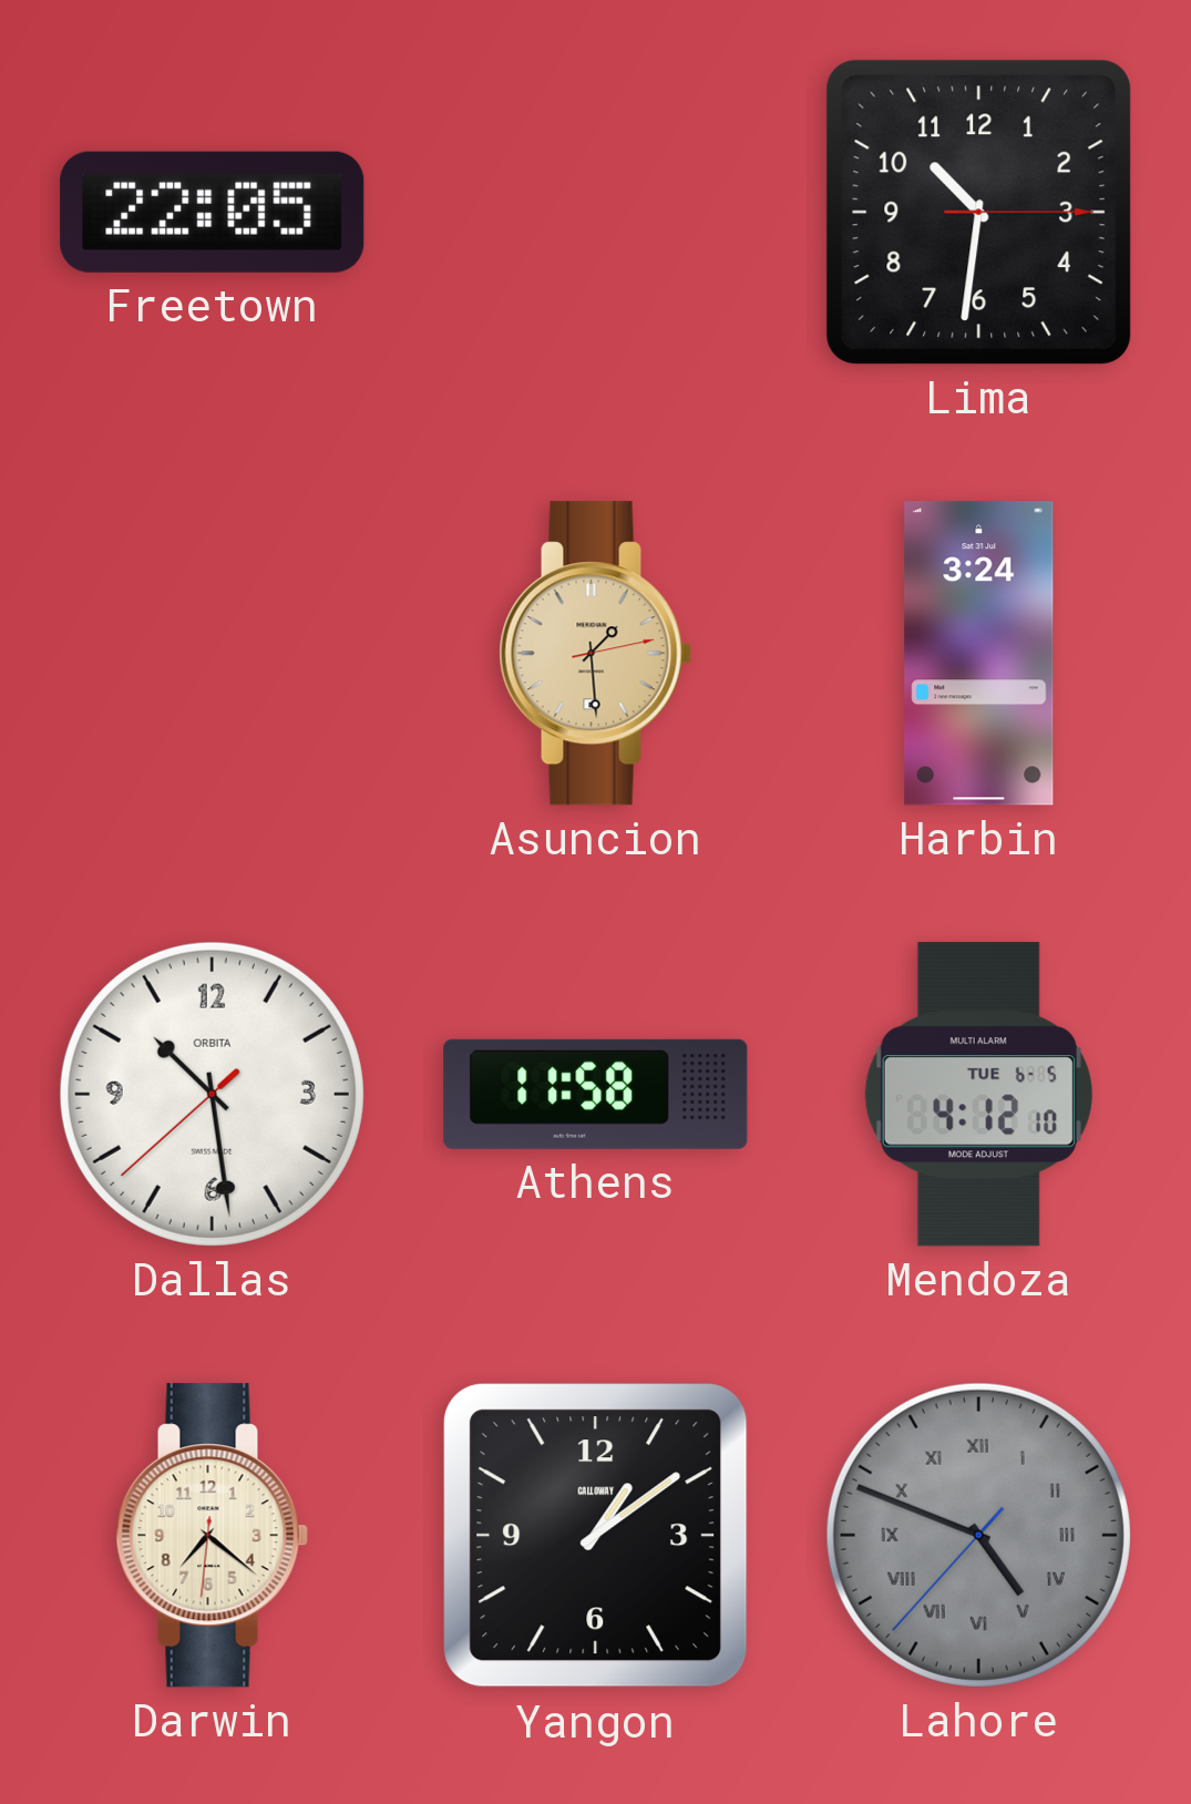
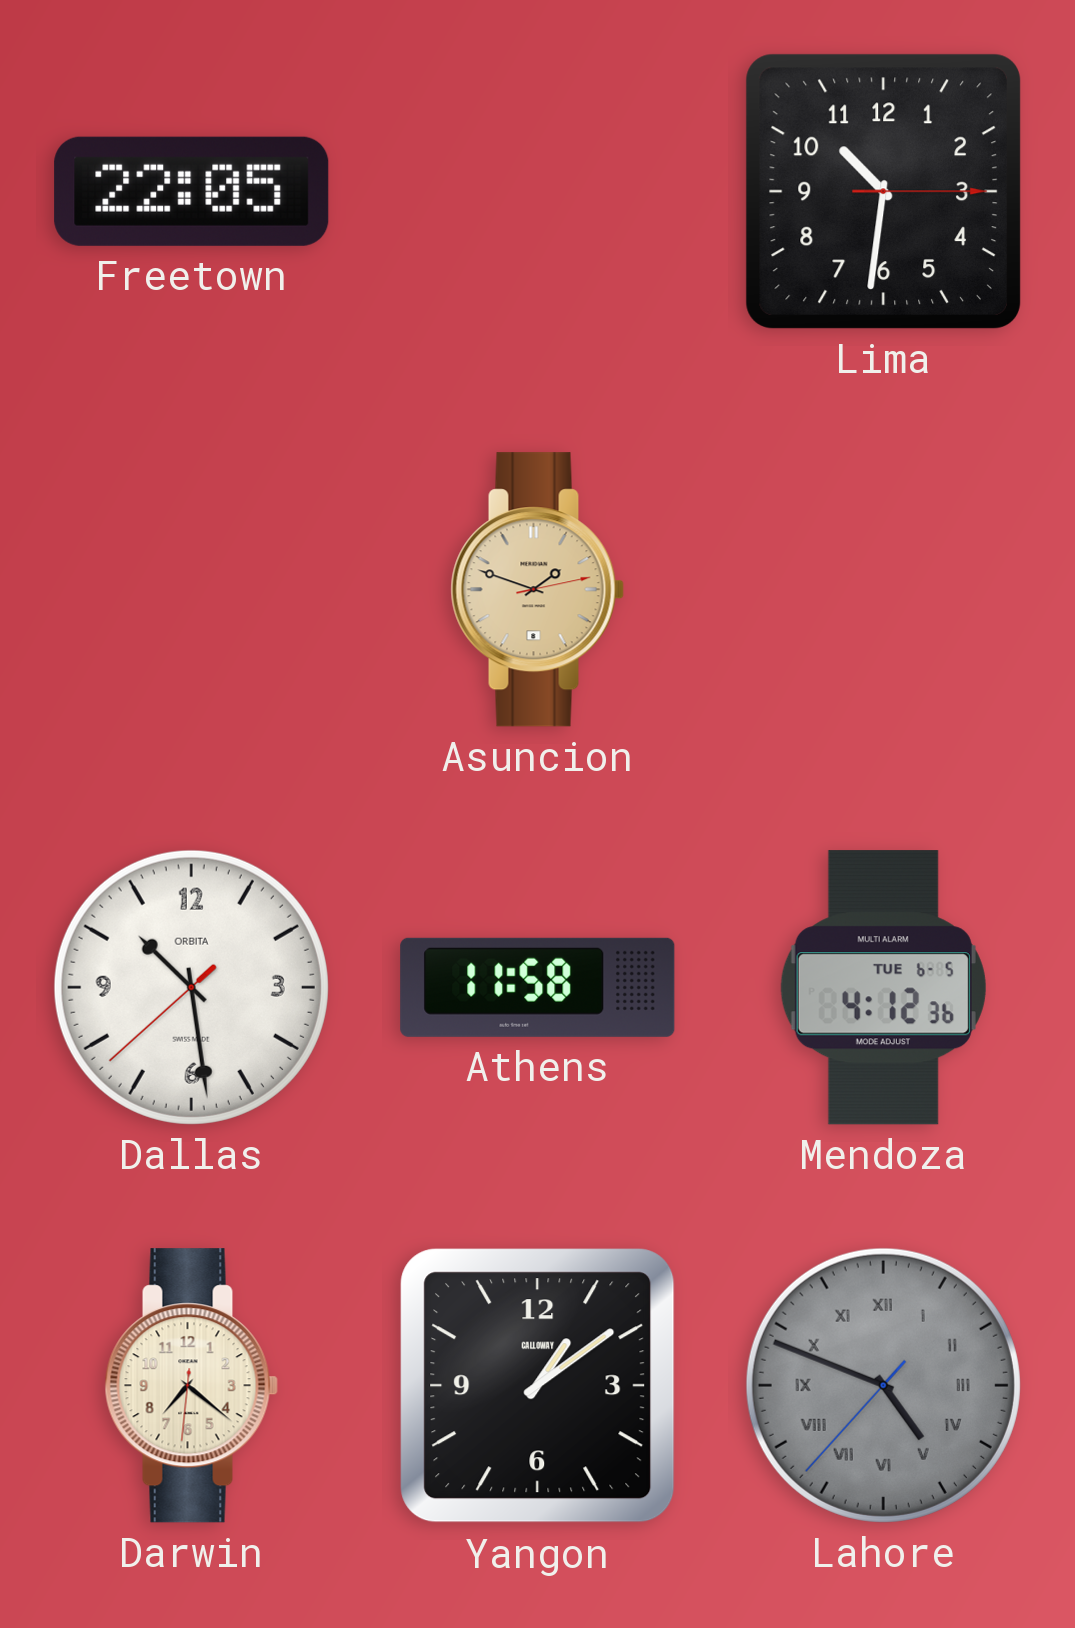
Asuncion: 1:29 -> 1:48 (537, 590)
Harbin: 3:24 -> none (979, 654)
Mendoza: 4:12:10 -> 4:12:36 (883, 988)
